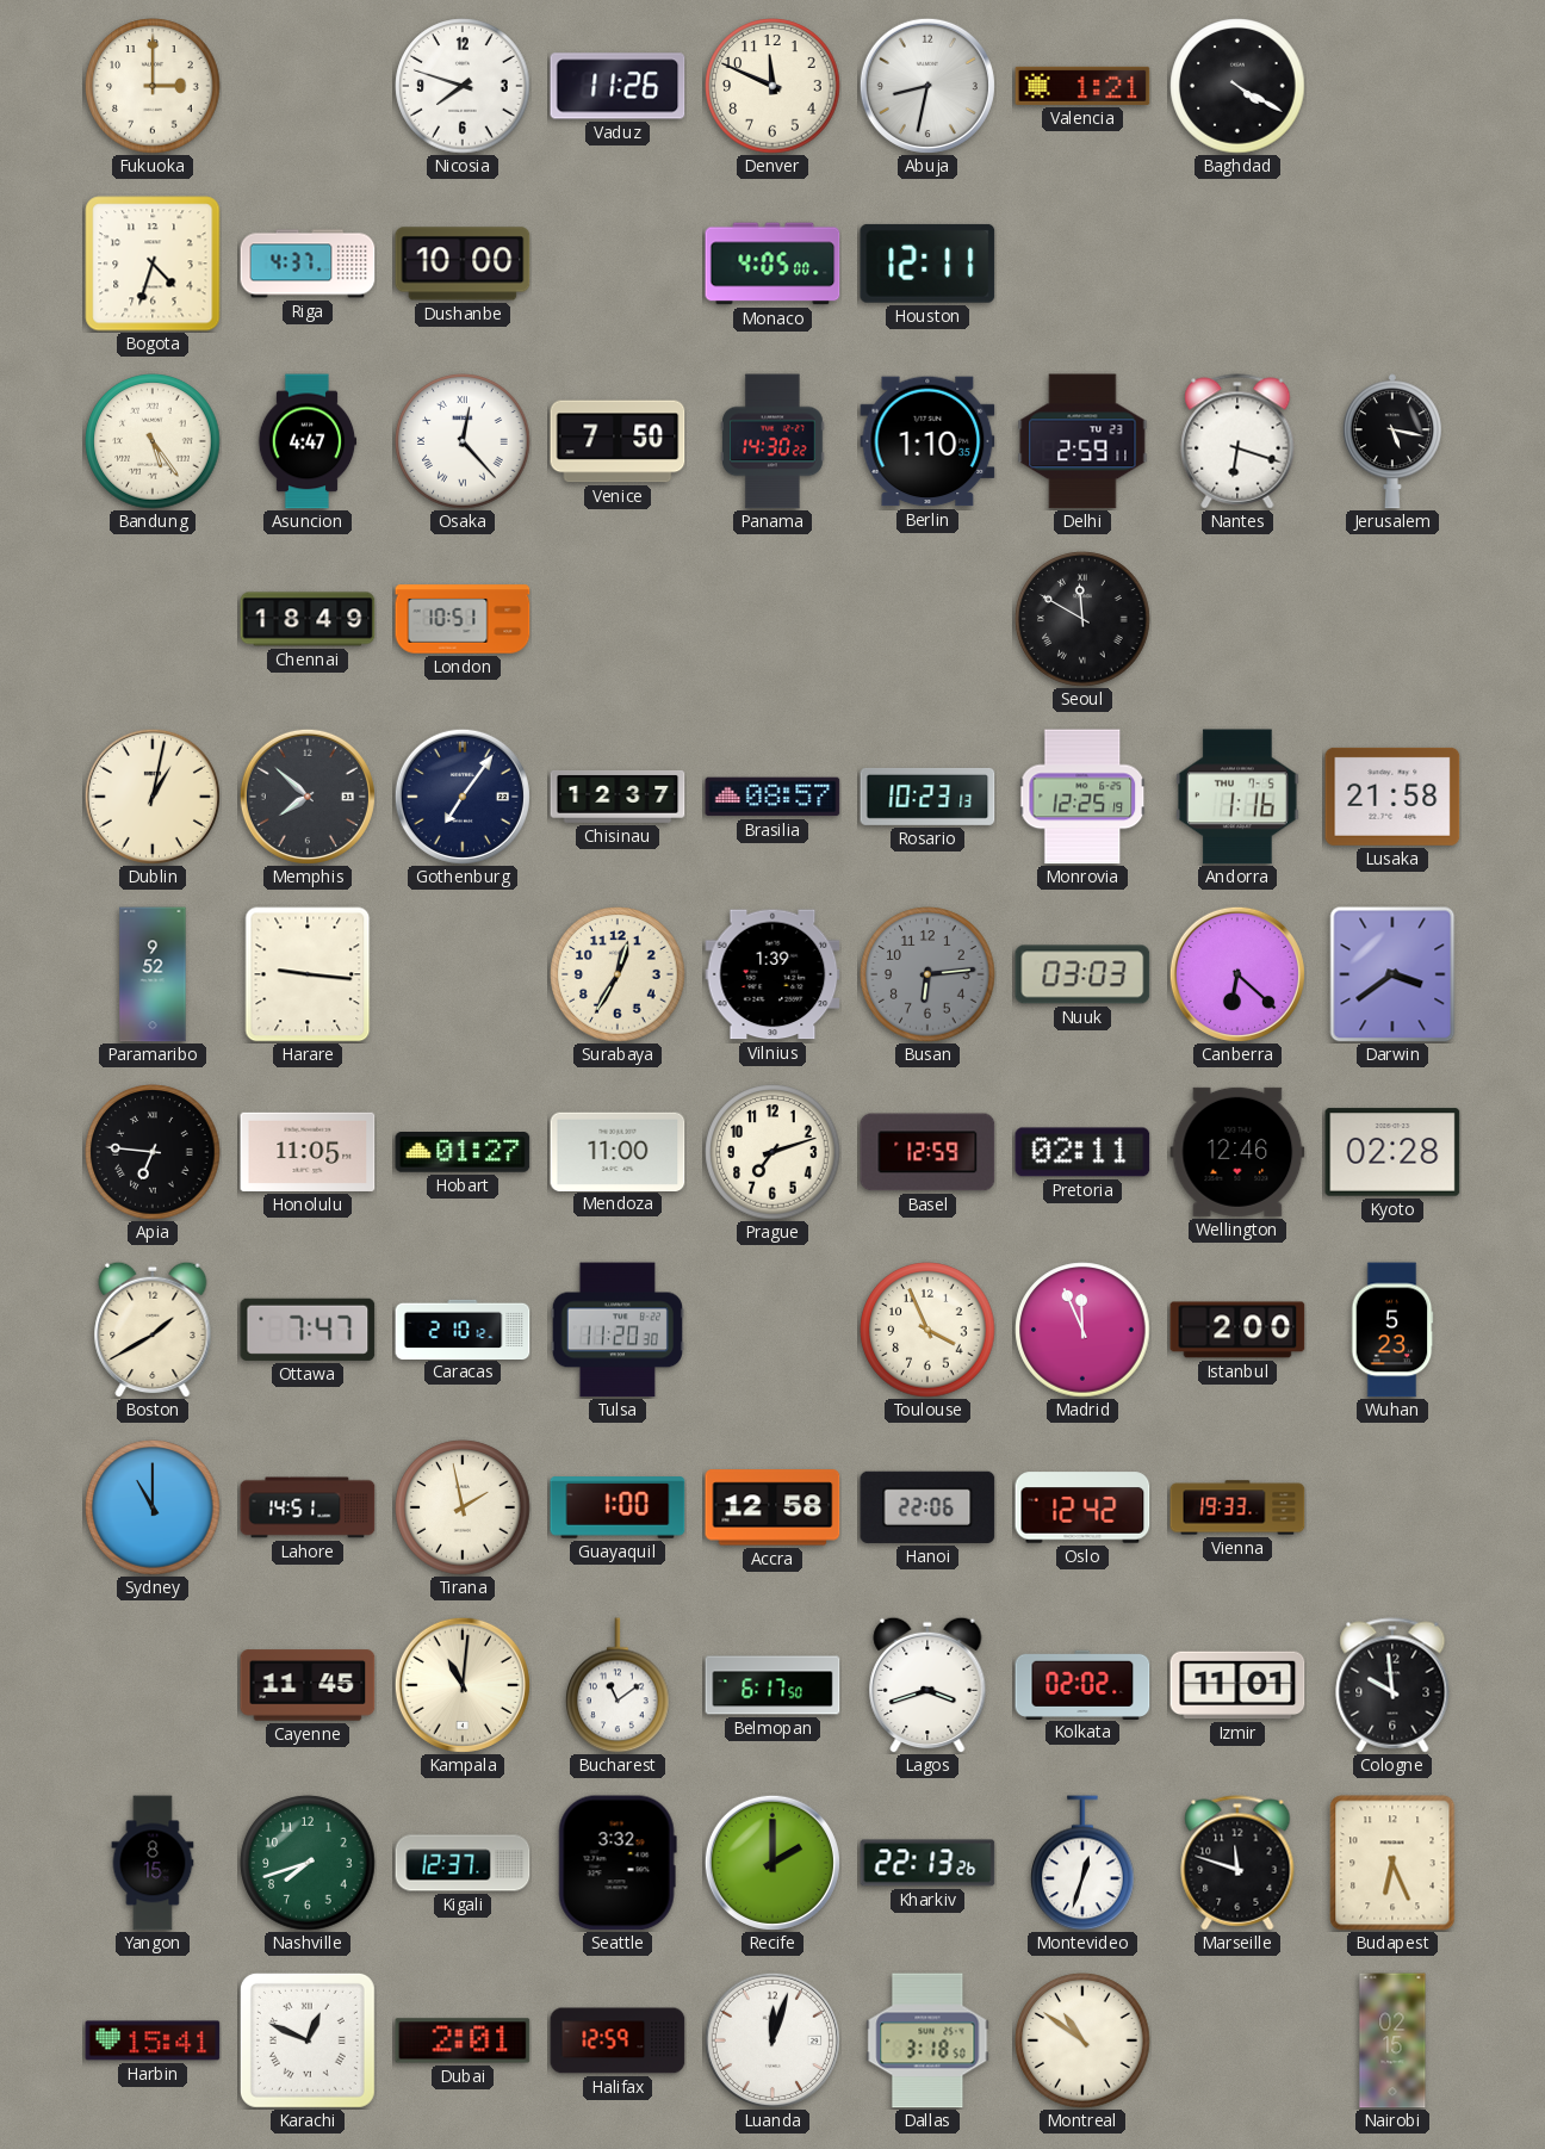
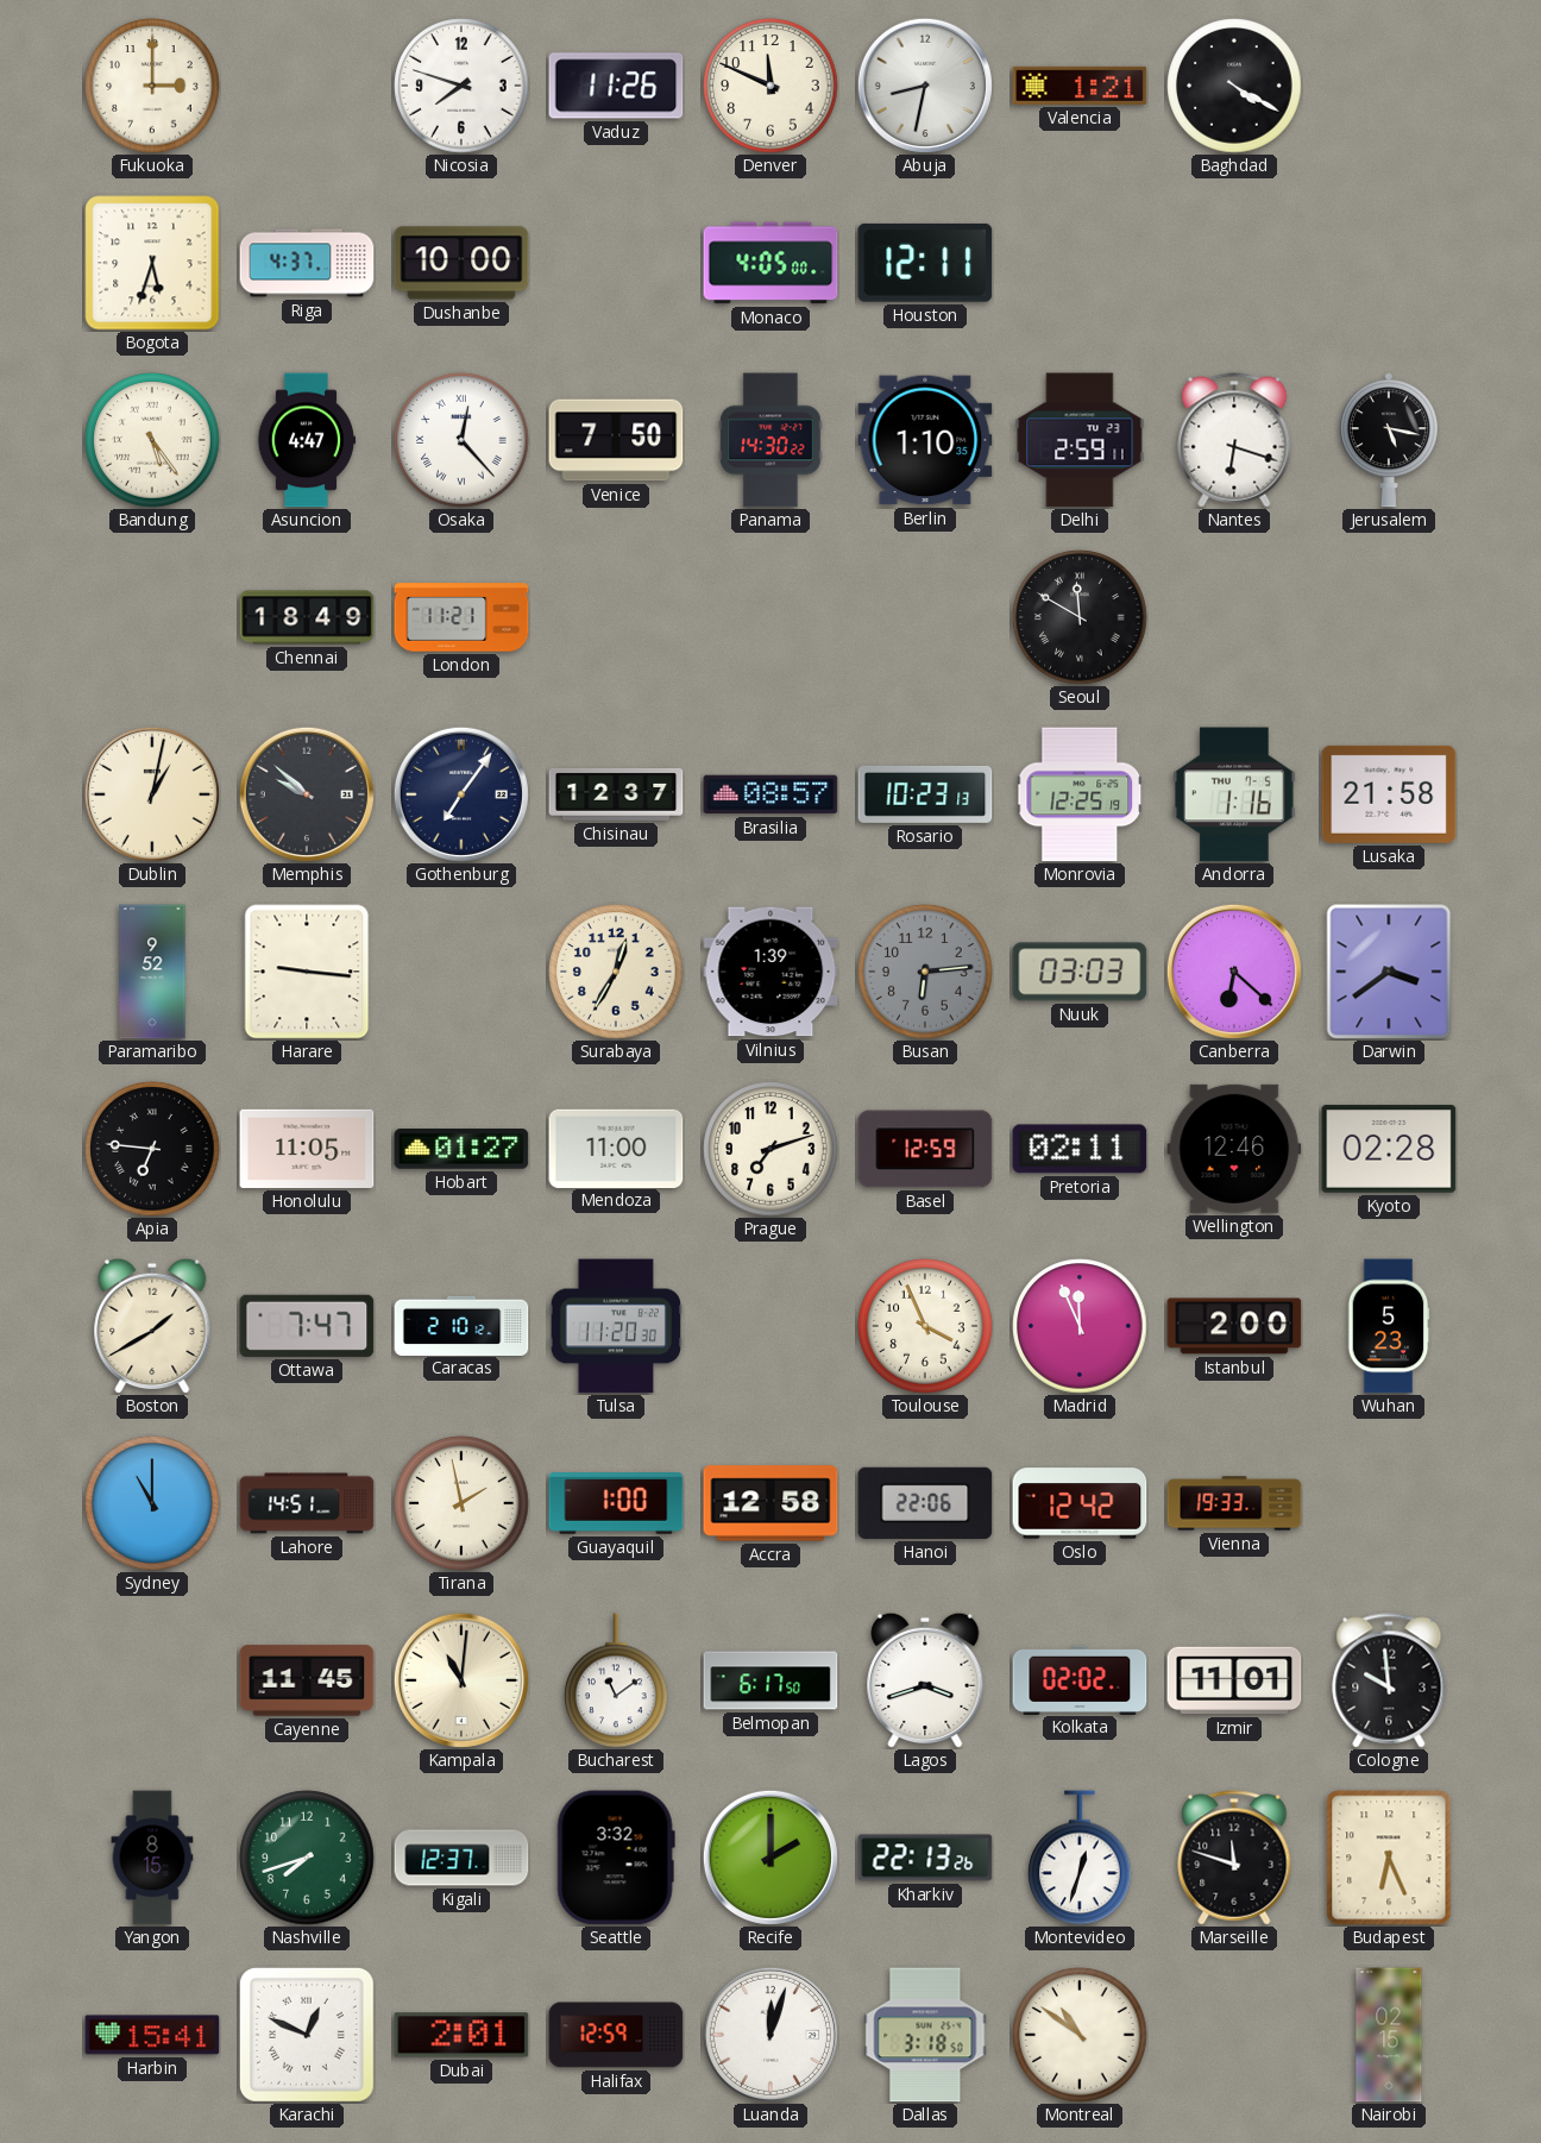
Bogota: 4:33 -> 5:33 (152, 263)
London: 10:51 -> 11:21 (461, 617)
Memphis: 7:52 -> 9:52 (307, 794)
